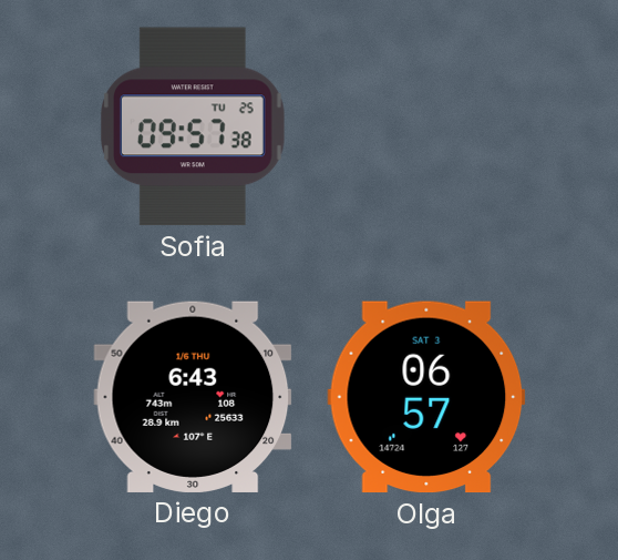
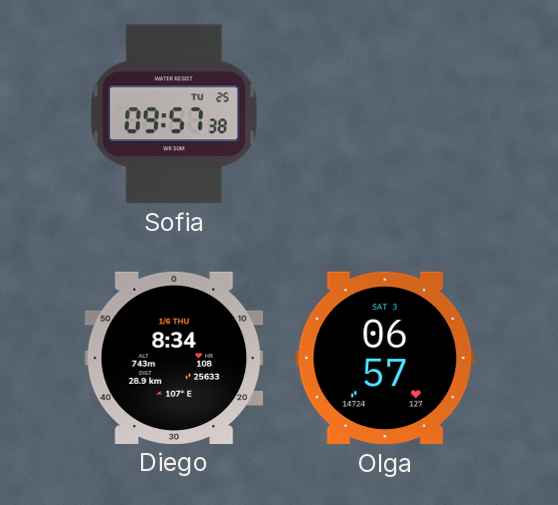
Diego: 6:43 -> 8:34 (174, 358)
